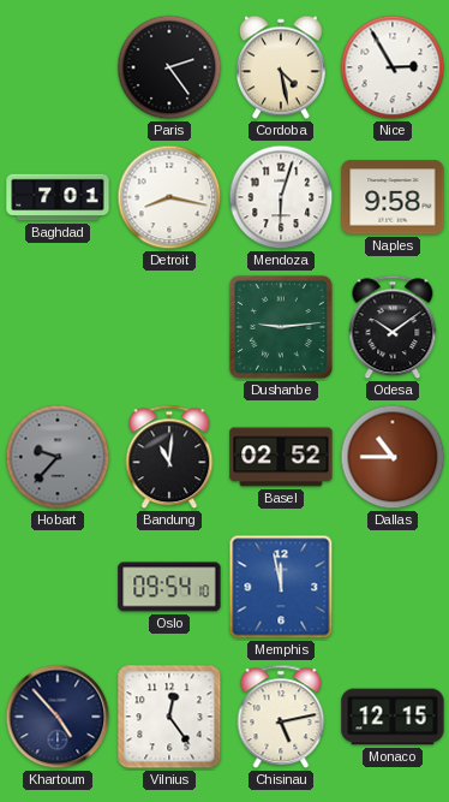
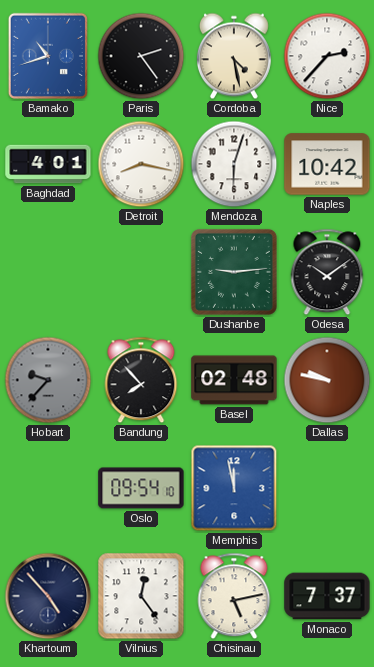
Bamako: none -> 10:42 (48, 56)
Nice: 2:55 -> 2:37 (327, 56)
Baghdad: 7:01 -> 4:01 (48, 164)
Naples: 9:58 -> 10:42 (327, 164)
Bandung: 11:01 -> 7:53 (141, 380)
Basel: 02:52 -> 02:48 (234, 380)
Dallas: 10:45 -> 9:47 (327, 380)
Monaco: 12:15 -> 7:37 (327, 596)
